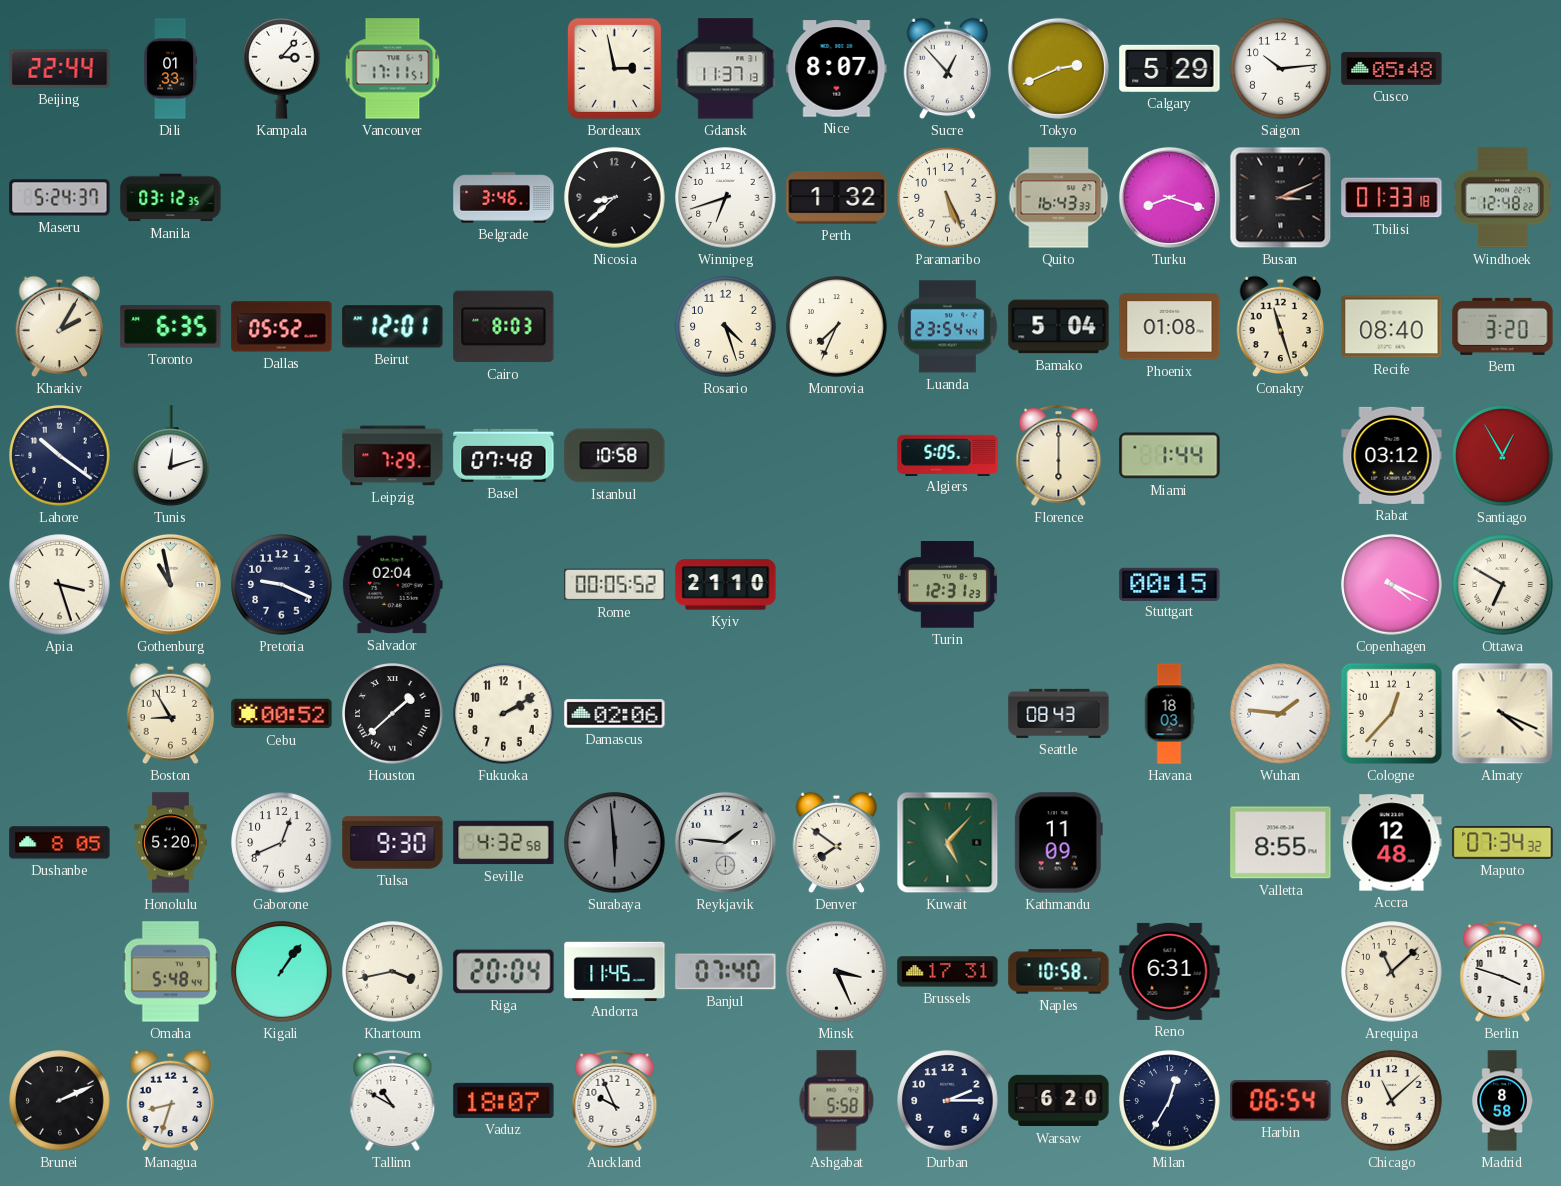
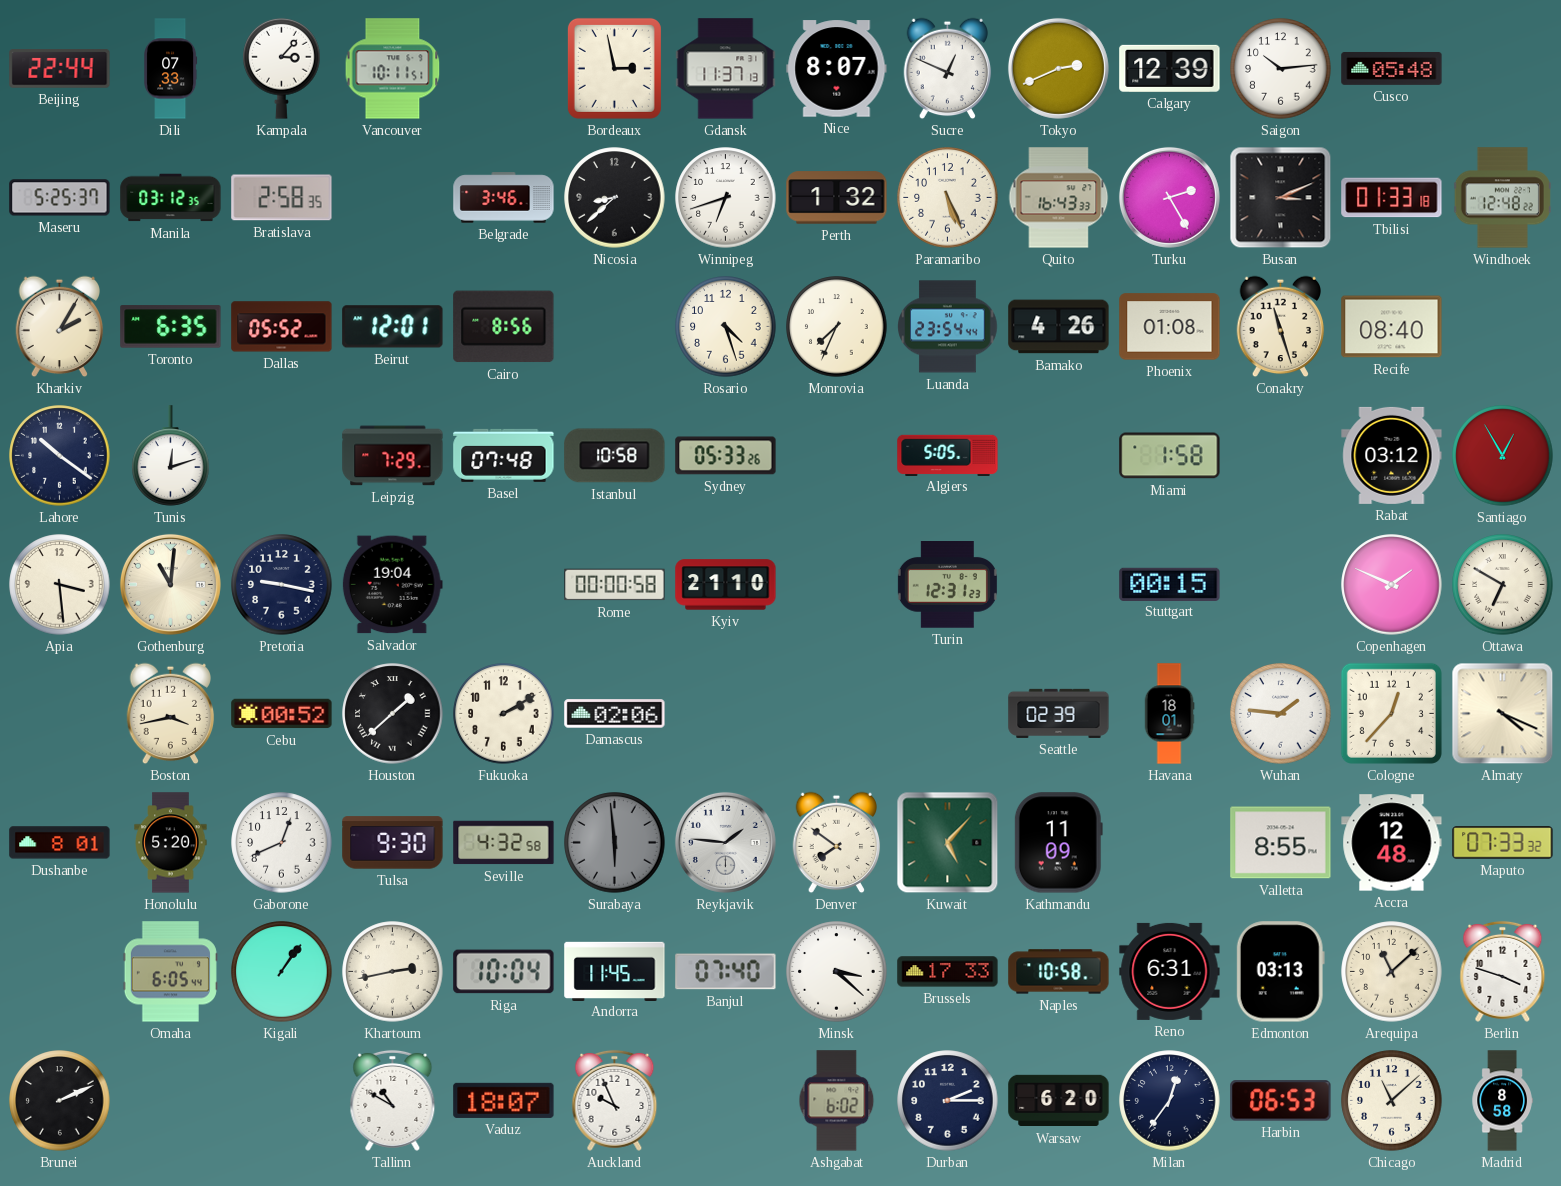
Dili: 01:33 -> 07:33 (171, 69)
Vancouver: 17:11 -> 10:11 (393, 69)
Sucre: 12:53 -> 12:49 (948, 69)
Calgary: 5:29 -> 12:39 (1170, 68)
Maseru: 5:24 -> 5:25 (60, 198)
Bratislava: none -> 2:58 (282, 198)
Turku: 8:18 -> 2:25 (1169, 197)
Cairo: 8:03 -> 8:56 (504, 327)
Bamako: 5:04 -> 4:26 (1059, 327)
Bern: 3:20 -> none (1503, 326)
Sydney: none -> 05:33 (726, 456)
Florence: 6:00 -> none (1059, 455)
Miami: 1:44 -> 1:58 (1170, 456)
Apia: 3:27 -> 3:29 (60, 585)
Gothenburg: 10:58 -> 11:01 (170, 584)
Pretoria: 9:19 -> 9:17 (282, 585)
Salvador: 02:04 -> 19:04 (392, 585)
Rome: 00:05 -> 00:00 (615, 585)
Copenhagen: 4:19 -> 1:49 (1392, 585)
Boston: 8:55 -> 3:43 (171, 714)
Seattle: 08:43 -> 02:39 (1059, 713)
Havana: 18:03 -> 18:01 (1169, 714)
Dushanbe: 8:05 -> 8:01 (60, 843)
Maputo: 07:34 -> 07:33 (1503, 843)
Omaha: 5:48 -> 6:05 (170, 972)
Khartoum: 3:43 -> 2:43 (393, 972)
Riga: 20:04 -> 10:04 (504, 972)
Minsk: 3:26 -> 3:22 (837, 972)
Brussels: 17:31 -> 17:33 (948, 972)
Edmonton: none -> 03:13 (1280, 972)
Managua: 8:33 -> none (171, 1101)
Ashgabat: 5:58 -> 6:02 (837, 1101)
Milan: 12:35 -> 12:36 (1170, 1101)
Harbin: 06:54 -> 06:53 (1281, 1101)
